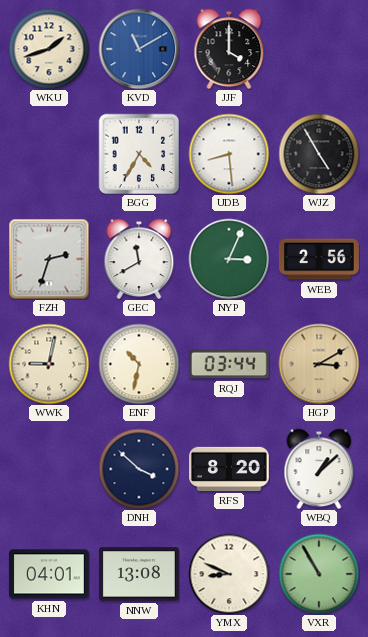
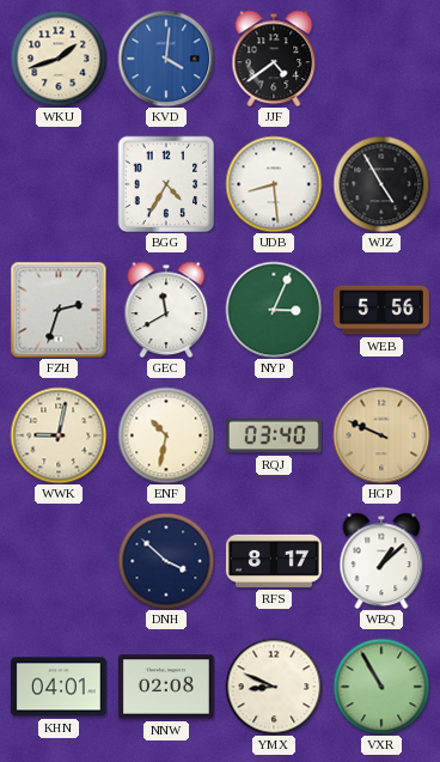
KVD: 11:10 -> 4:01 (166, 59)
JJF: 4:00 -> 4:39 (274, 59)
WEB: 2:56 -> 5:56 (381, 310)
RQJ: 03:44 -> 03:40 (274, 435)
HGP: 3:10 -> 9:49 (381, 435)
RFS: 8:20 -> 8:17 (275, 561)
NNW: 13:08 -> 02:08 (166, 687)
